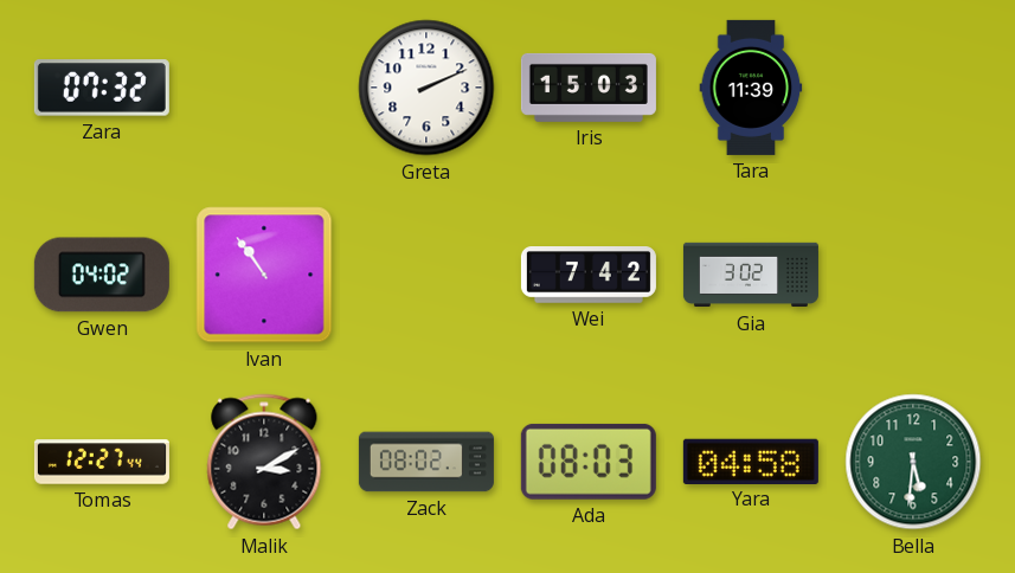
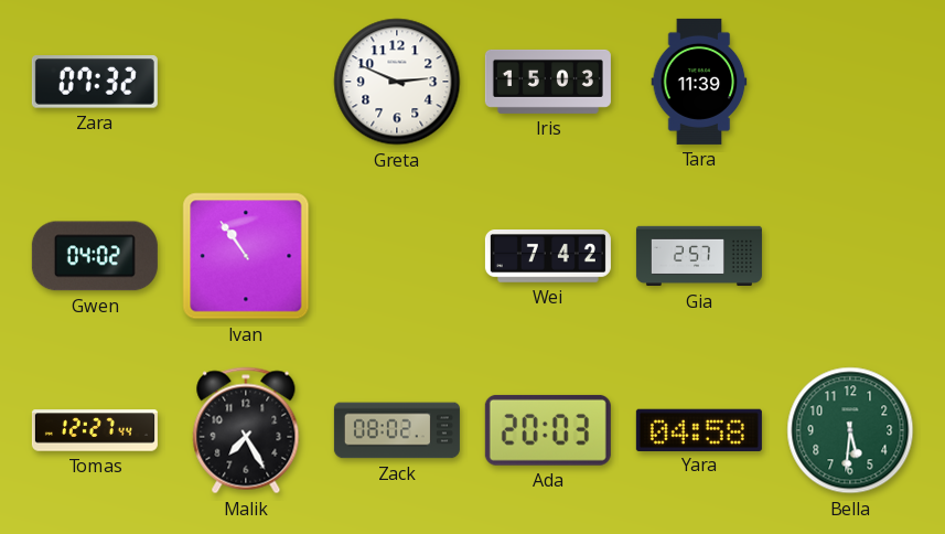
Greta: 2:11 -> 2:49 (397, 82)
Gia: 3:02 -> 2:57 (699, 256)
Malik: 3:10 -> 7:25 (246, 430)
Ada: 08:03 -> 20:03 (548, 430)
